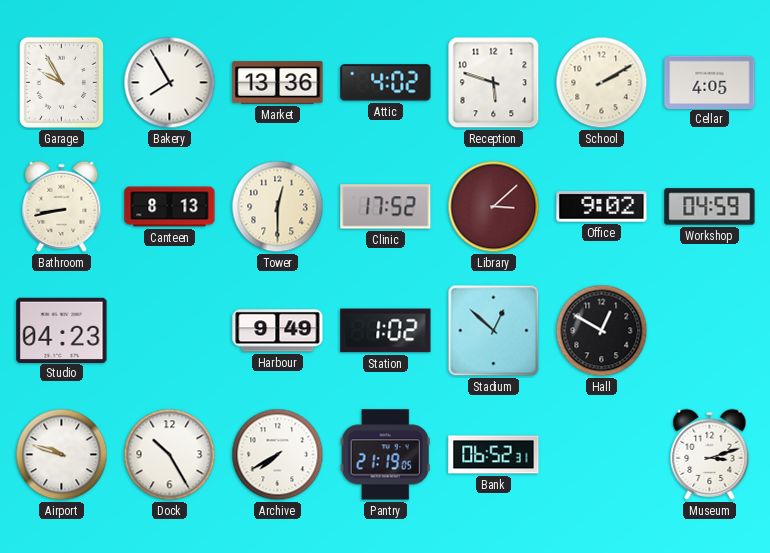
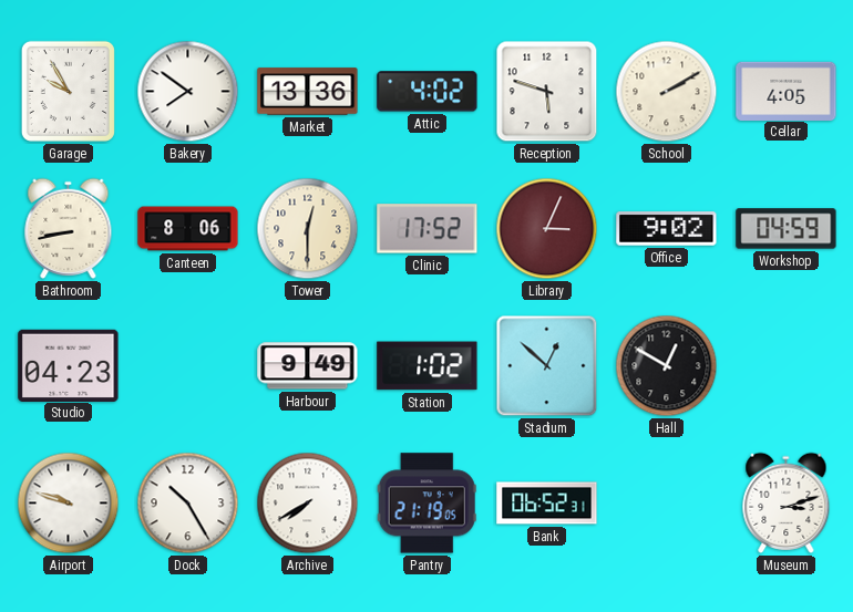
Bakery: 7:55 -> 7:51 (188, 92)
Canteen: 8:13 -> 8:06 (188, 229)
Library: 3:08 -> 3:04 (547, 229)
